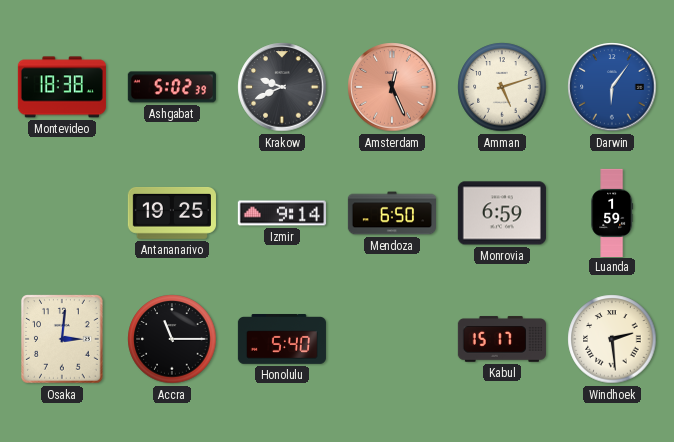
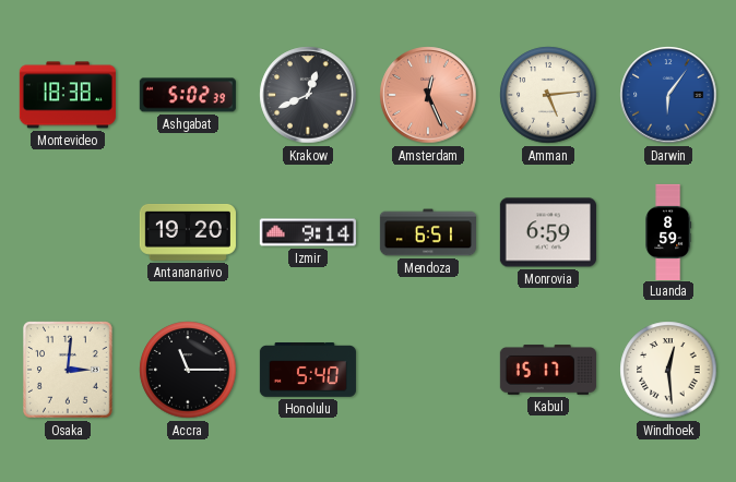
Krakow: 9:41 -> 12:41 (308, 95)
Amman: 5:12 -> 5:14 (548, 95)
Antananarivo: 19:25 -> 19:20 (188, 232)
Mendoza: 6:50 -> 6:51 (427, 232)
Luanda: 1:59 -> 8:59 (668, 231)
Windhoek: 2:29 -> 12:29 (668, 370)
